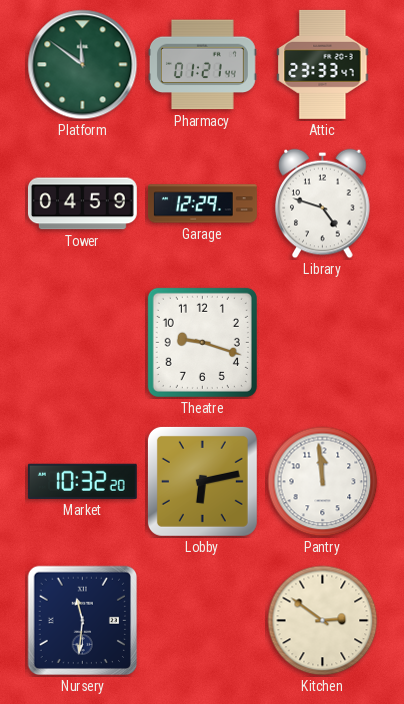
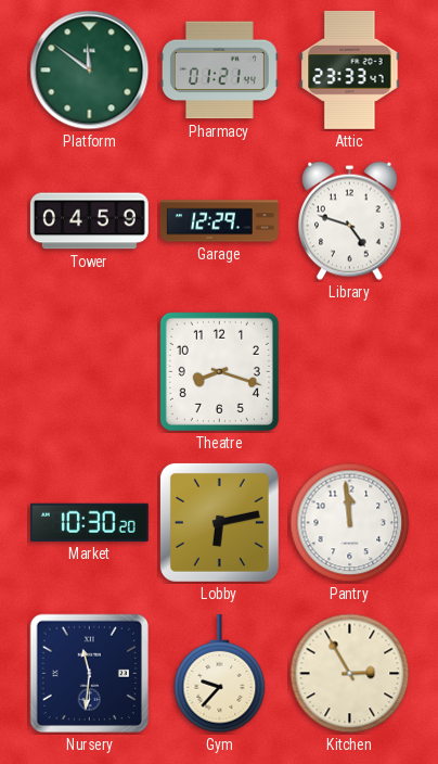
Theatre: 9:18 -> 8:18 (219, 371)
Market: 10:32 -> 10:30 (89, 522)
Gym: none -> 9:37 (220, 674)
Kitchen: 2:51 -> 2:55 (350, 674)
